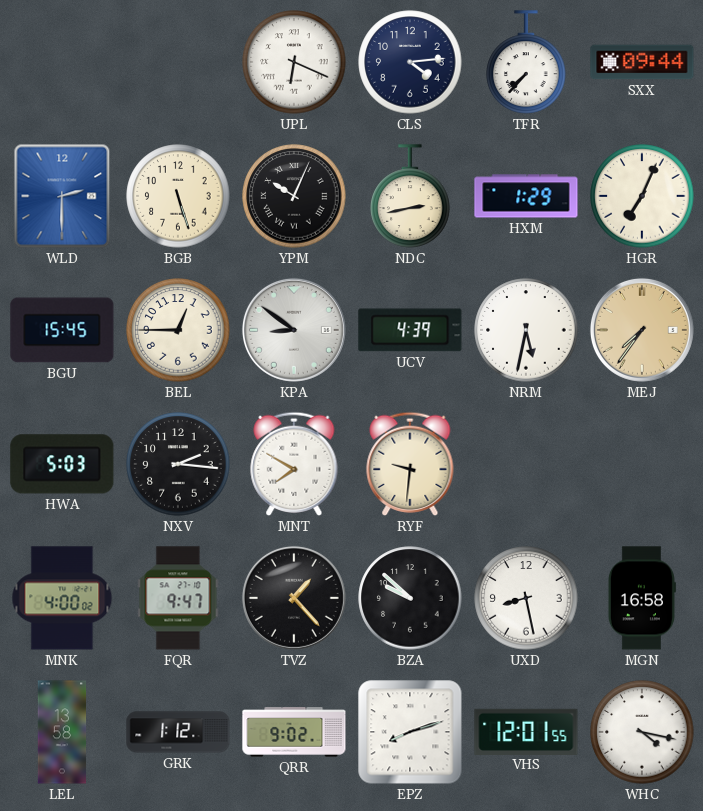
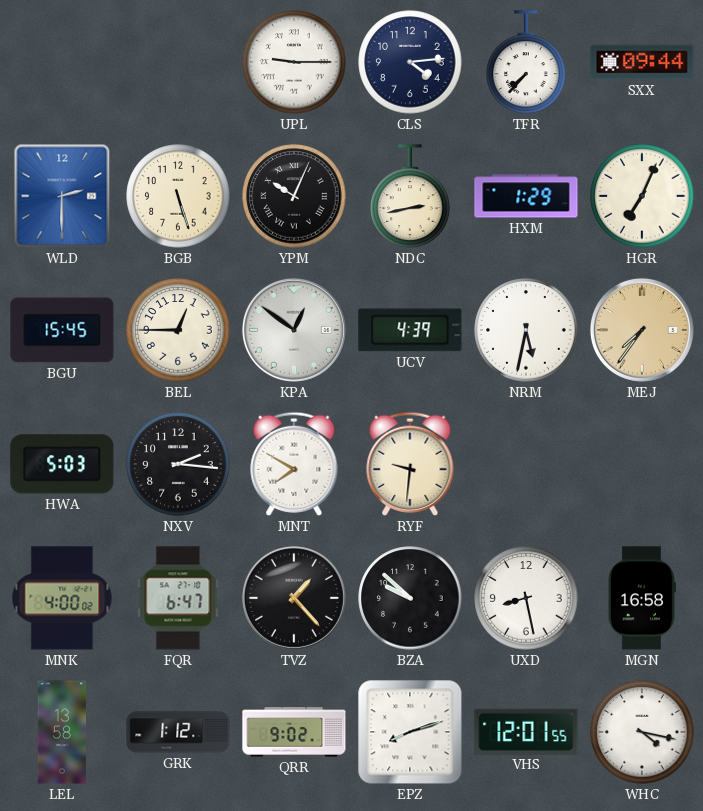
UPL: 6:19 -> 9:15 (294, 62)
KPA: 8:51 -> 12:51 (294, 330)
FQR: 9:47 -> 6:47 (178, 598)
